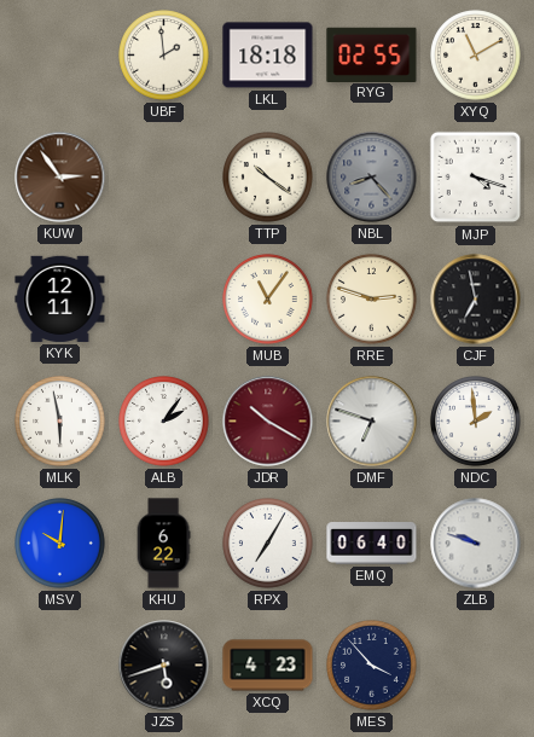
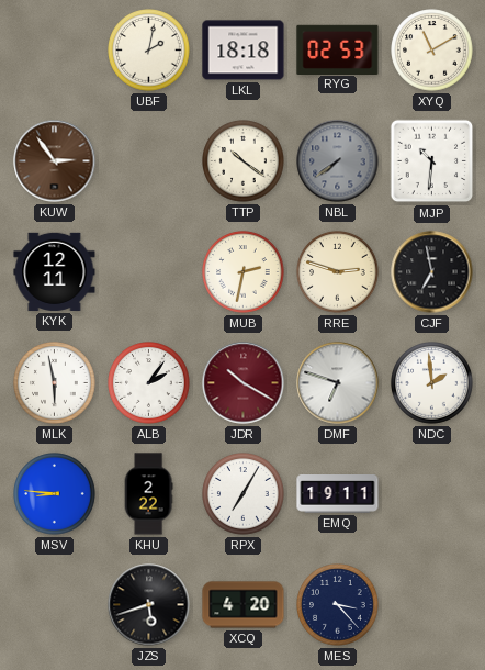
UBF: 1:59 -> 2:02 (149, 51)
RYG: 02:55 -> 02:53 (338, 49)
NBL: 8:23 -> 7:39 (338, 161)
MJP: 4:18 -> 10:31 (432, 161)
MUB: 11:06 -> 2:32 (244, 272)
MSV: 10:01 -> 8:46 (55, 494)
KHU: 6:22 -> 2:22 (148, 494)
EMQ: 06:40 -> 19:11 (338, 494)
ZLB: 9:48 -> none (476, 544)
XCQ: 4:23 -> 4:20 (244, 605)
MES: 3:53 -> 3:23 (338, 605)
